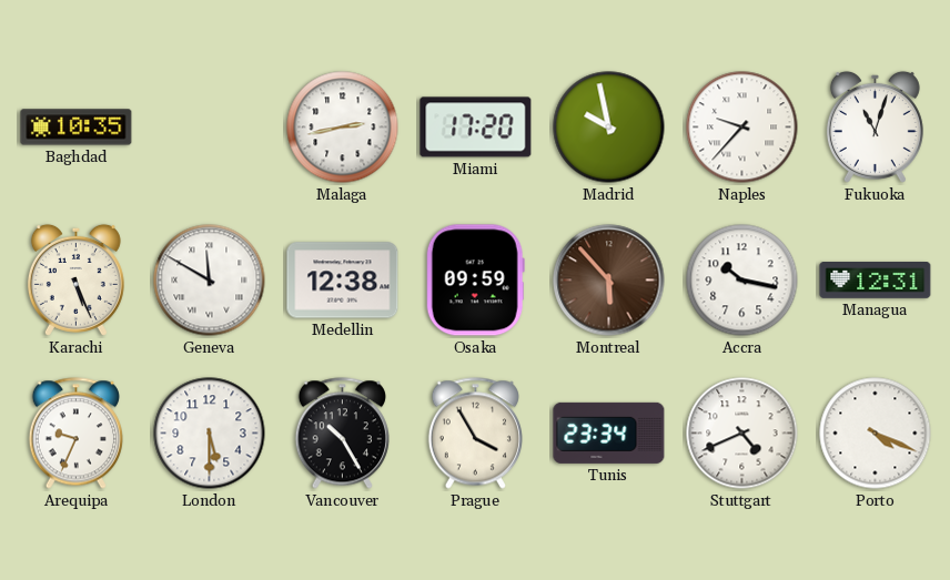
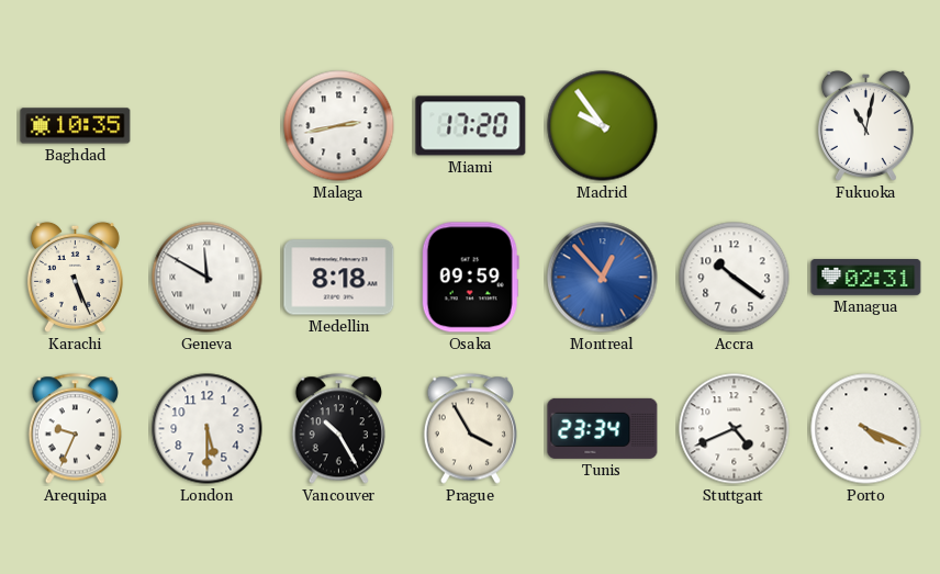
Madrid: 9:58 -> 9:54 (603, 126)
Naples: 9:37 -> none (742, 128)
Fukuoka: 11:03 -> 11:02 (865, 125)
Medellin: 12:38 -> 8:18 (339, 278)
Montreal: 5:53 -> 12:53 (603, 278)
Montreal dial: brown -> blue (603, 278)
Accra: 10:17 -> 10:21 (735, 278)
Managua: 12:31 -> 02:31 (866, 278)
